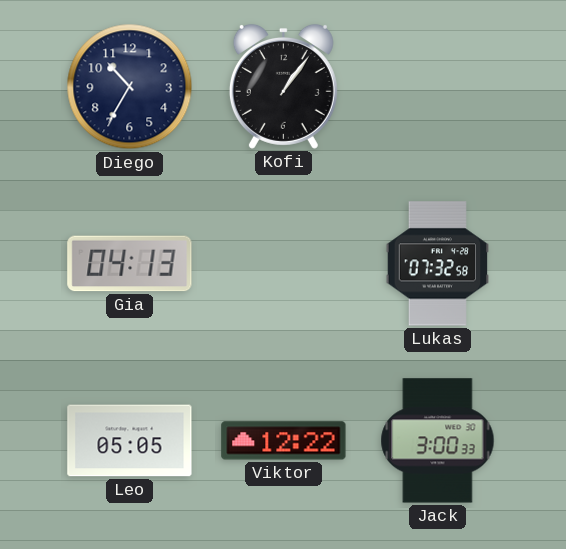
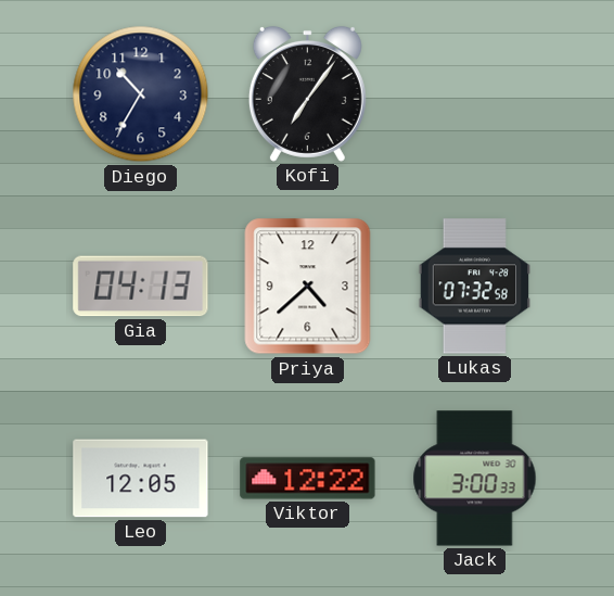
Kofi: 1:06 -> 7:06 (307, 94)
Priya: none -> 4:38 (308, 287)
Leo: 05:05 -> 12:05 (141, 479)
